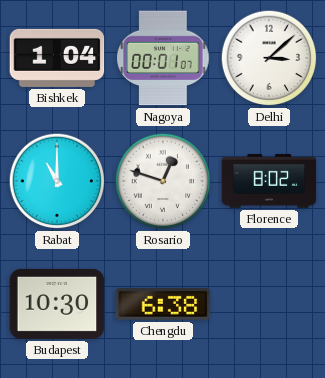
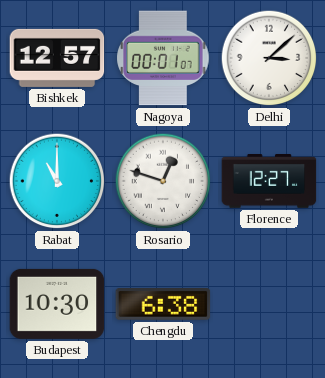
Bishkek: 1:04 -> 12:57 (57, 58)
Florence: 8:02 -> 12:27 (269, 182)
